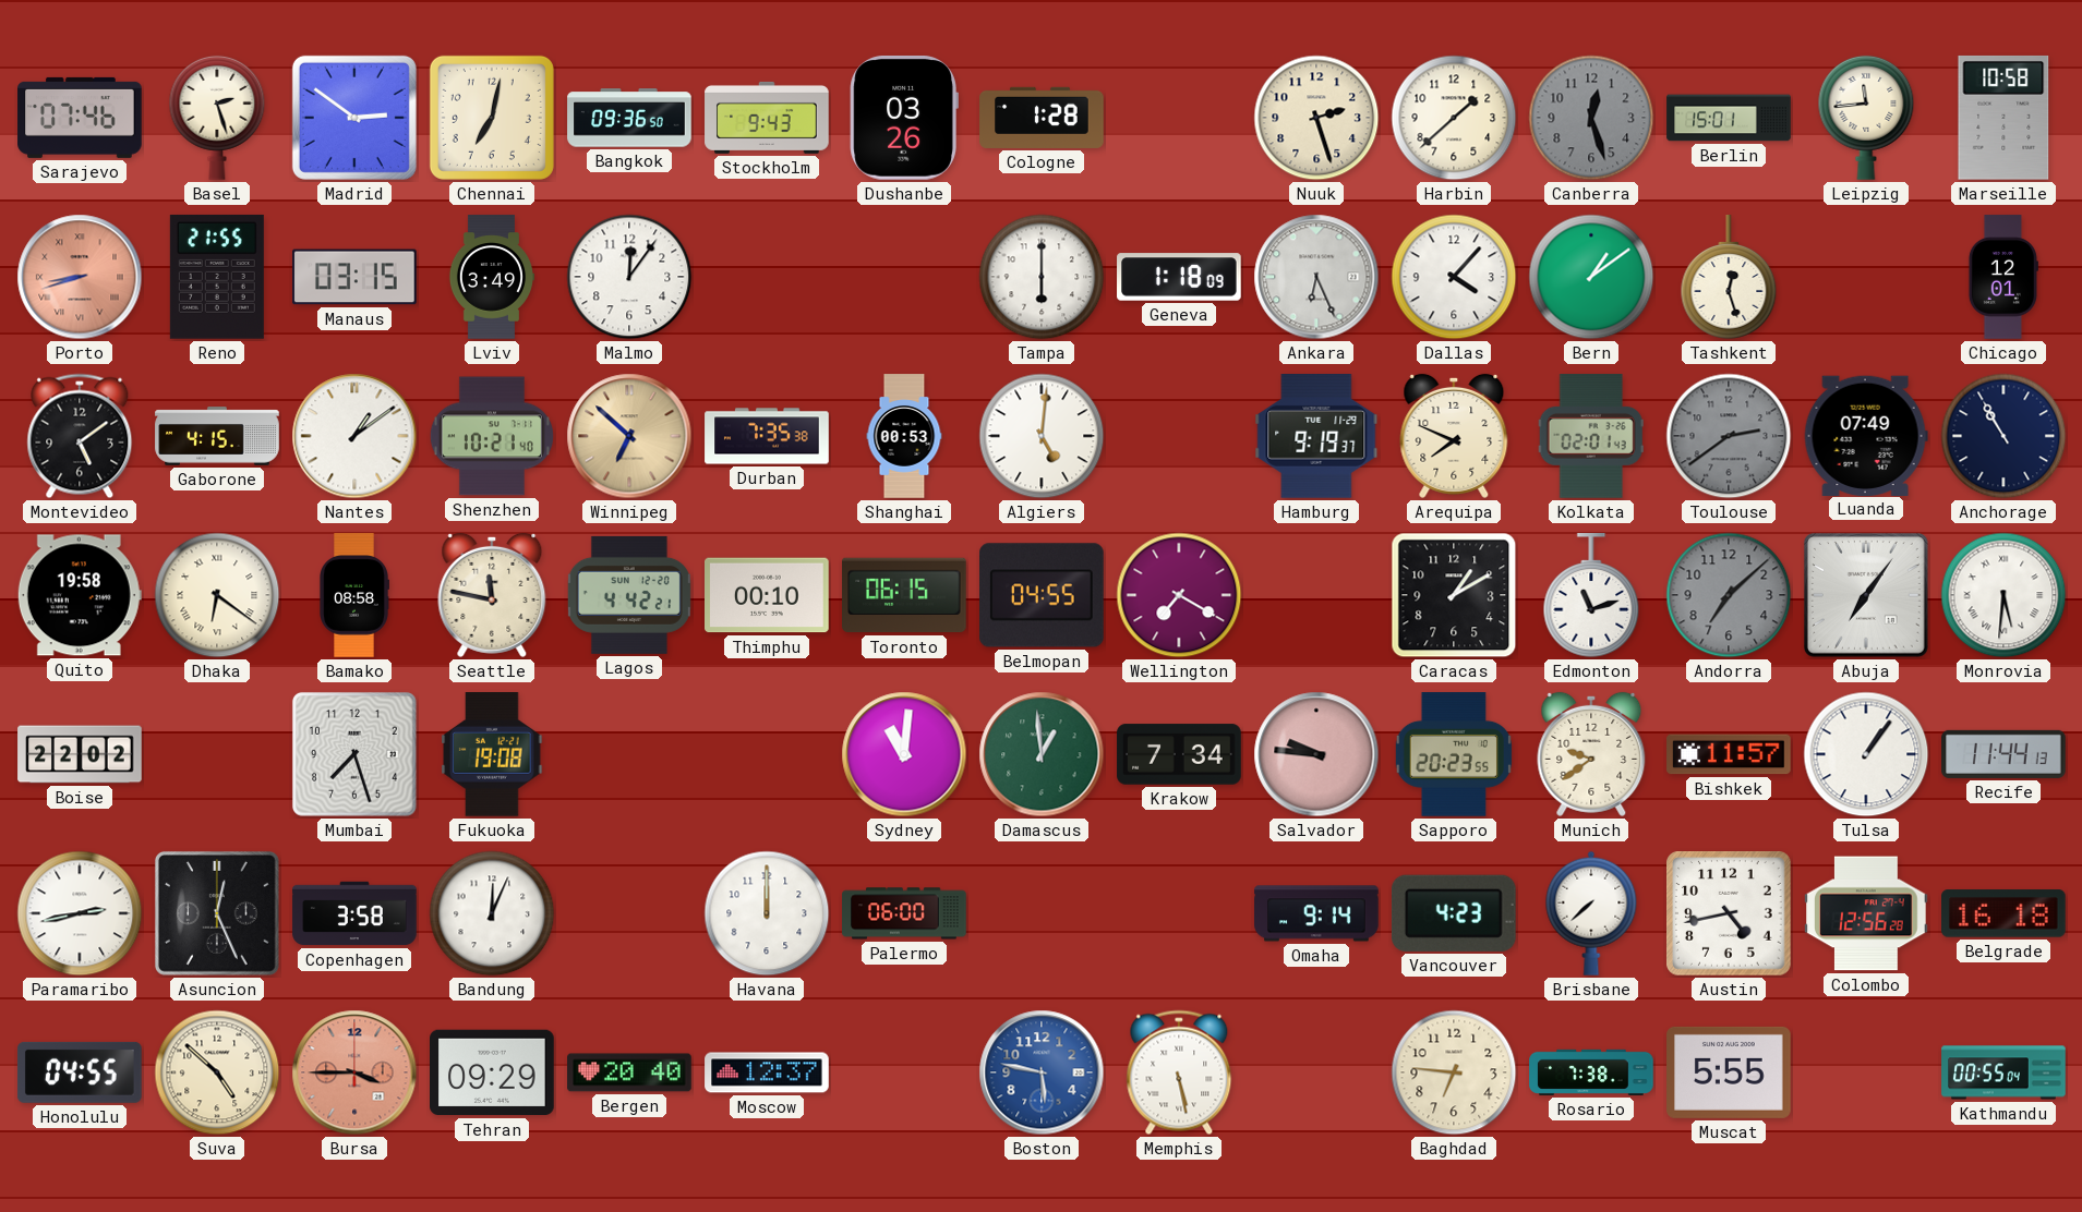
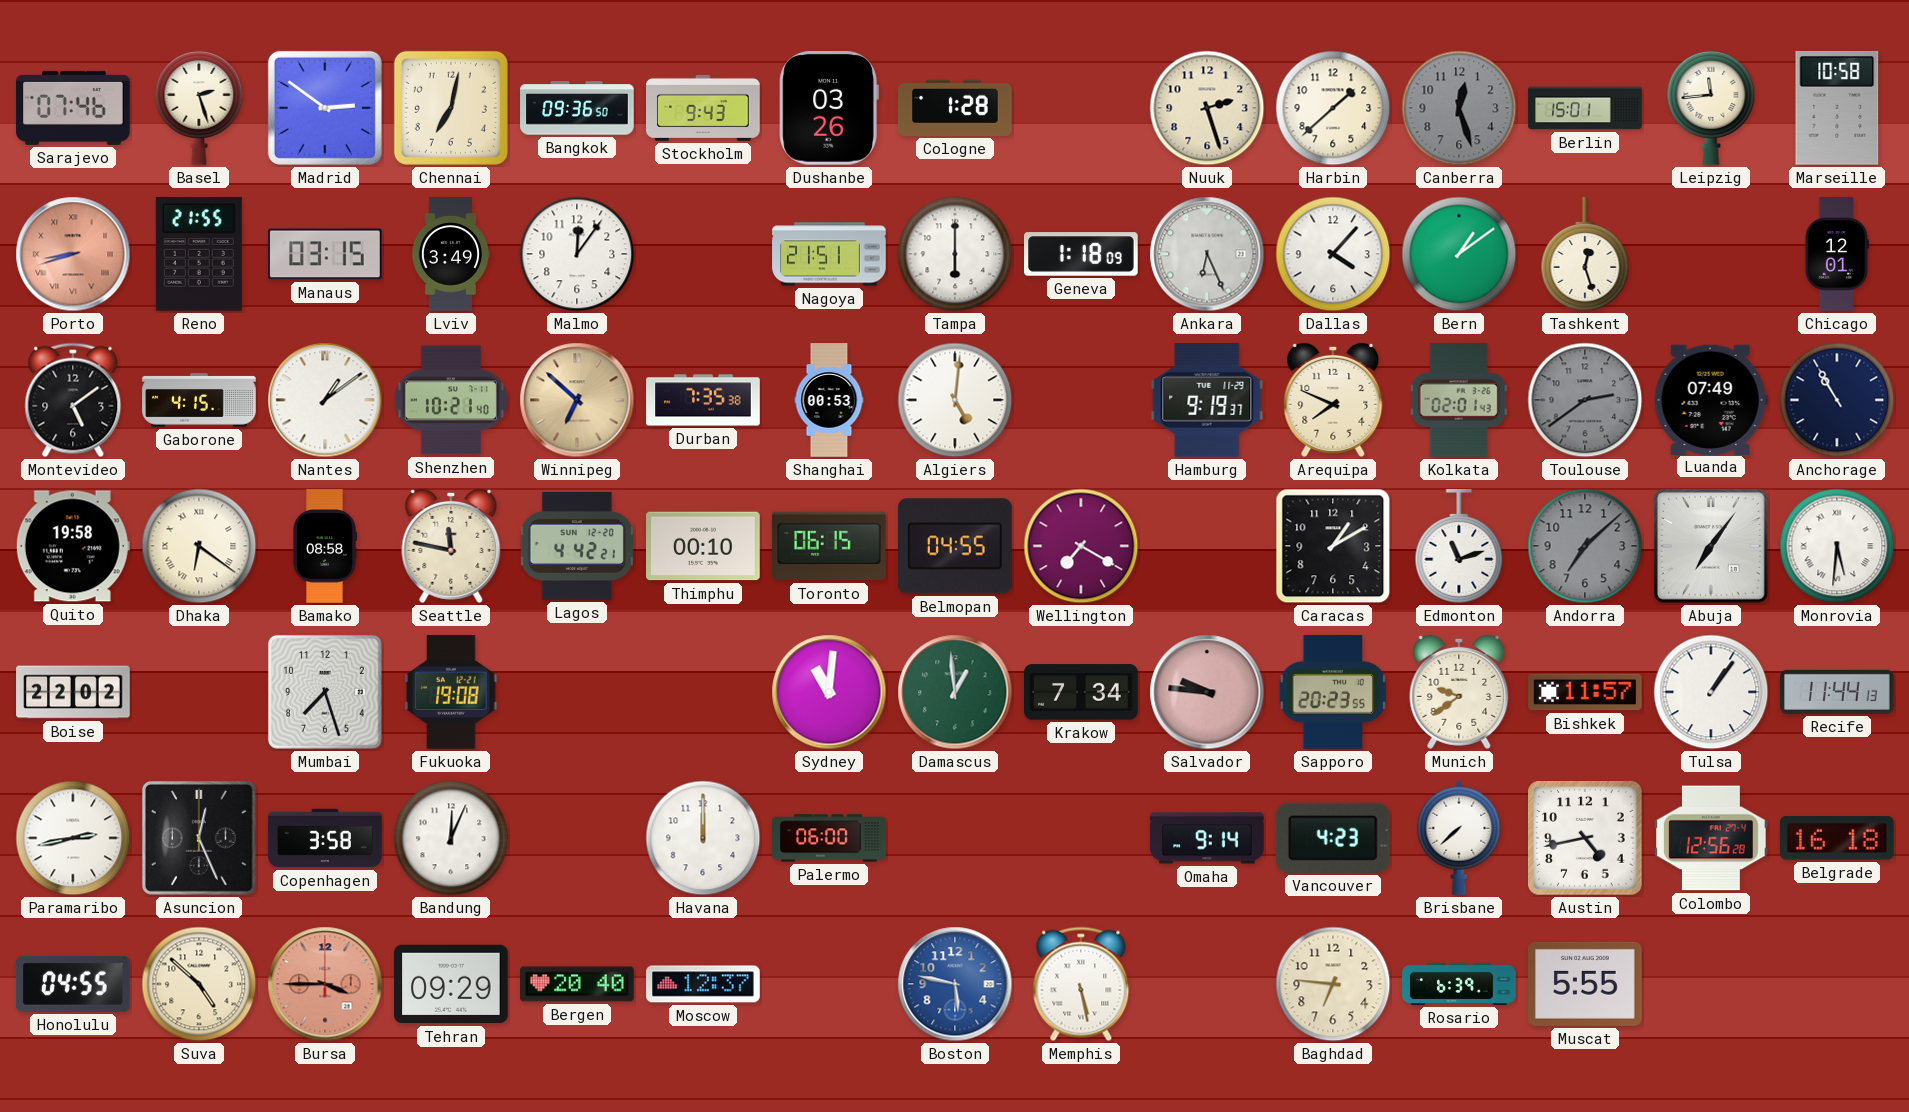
Nagoya: none -> 21:51 (829, 254)
Rosario: 7:38 -> 6:39 (1459, 984)
Kathmandu: 00:55 -> none (2003, 1072)
